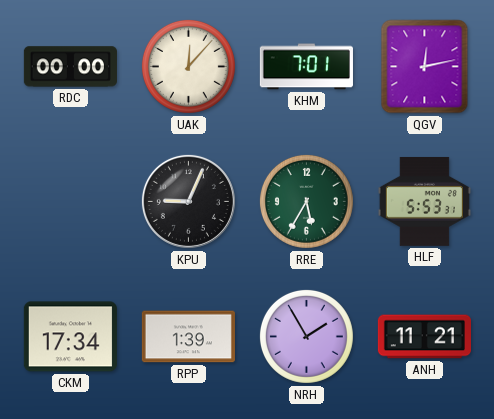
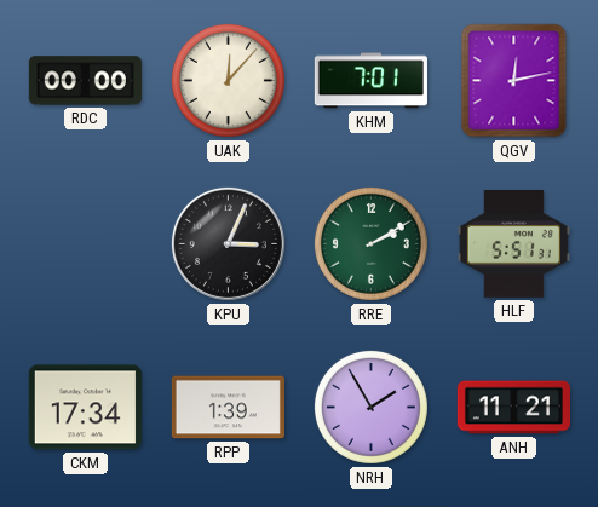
KPU: 9:04 -> 3:04 (228, 243)
RRE: 5:35 -> 2:10 (370, 243)
HLF: 5:53 -> 5:51 (513, 243)
